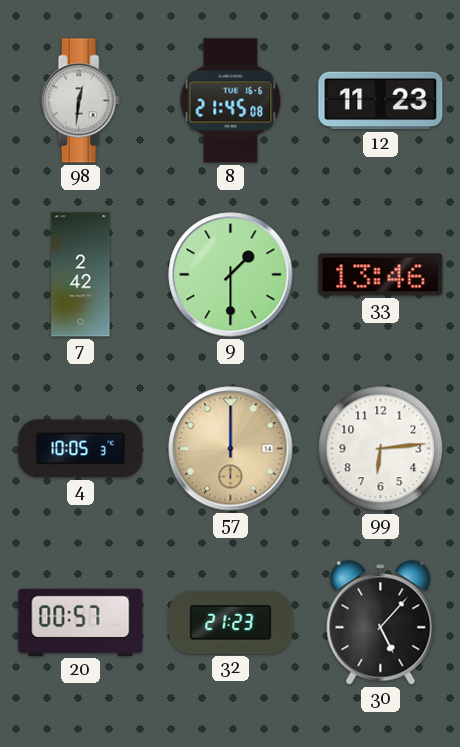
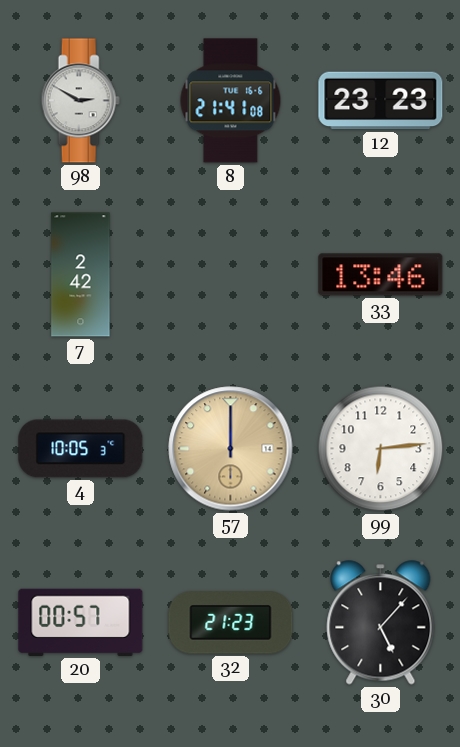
98: 12:31 -> 2:50 (80, 101)
8: 21:45 -> 21:41 (231, 101)
12: 11:23 -> 23:23 (381, 101)
9: 1:30 -> none (231, 275)
